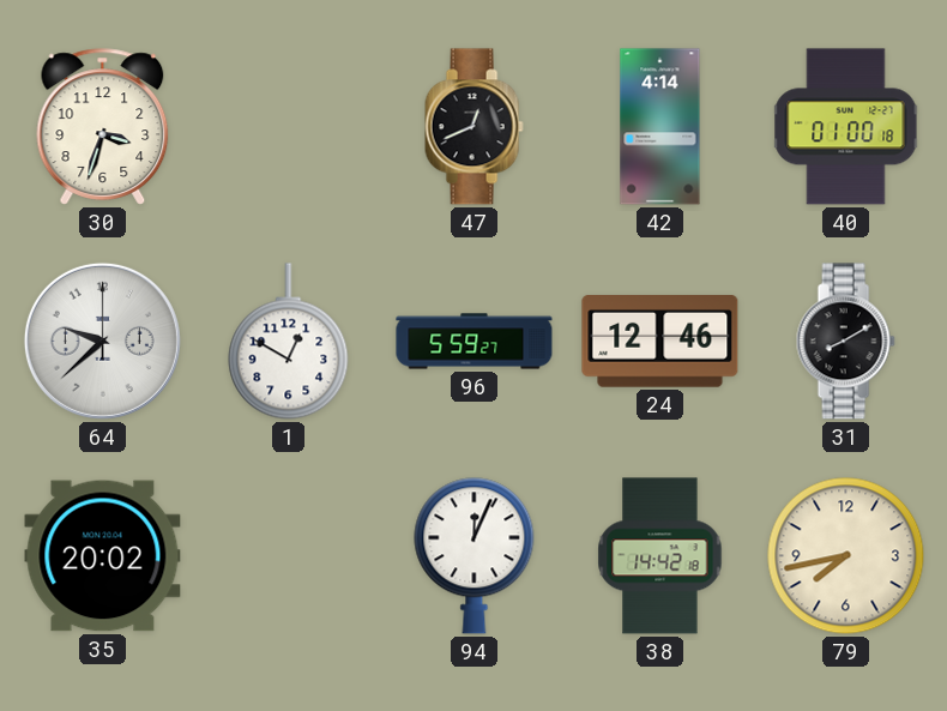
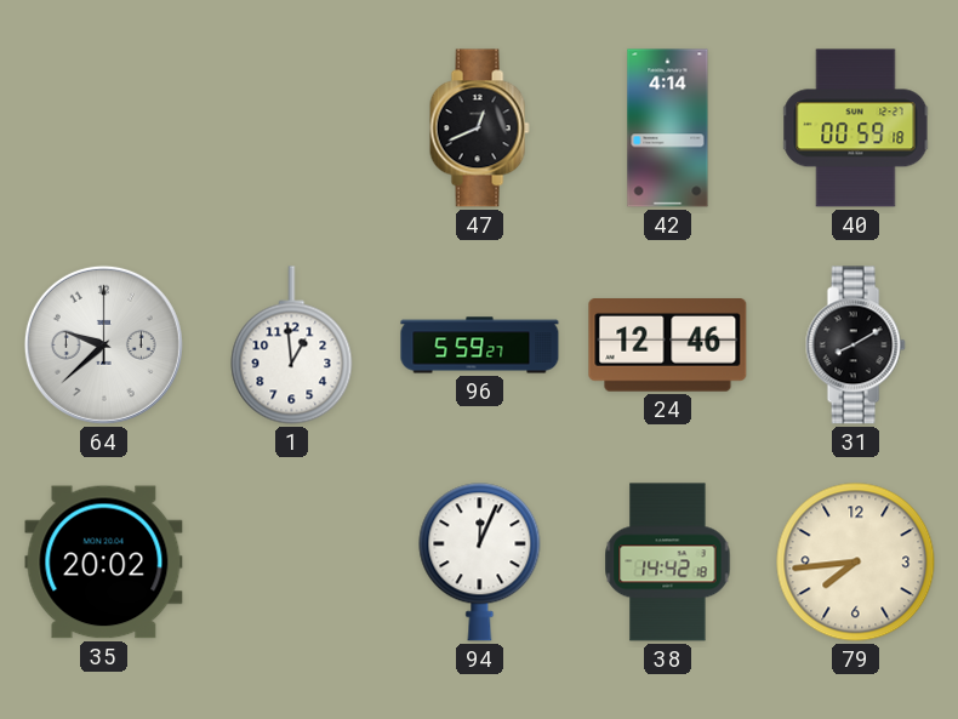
30: 3:33 -> none (103, 127)
40: 01:00 -> 00:59 (856, 129)
1: 12:50 -> 12:59 (292, 346)
79: 7:43 -> 7:44 (856, 563)
